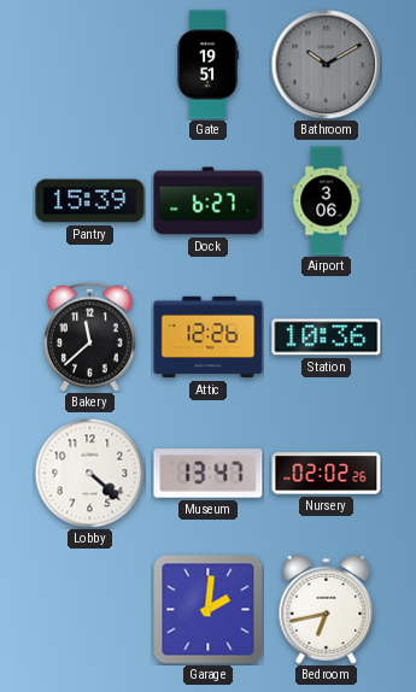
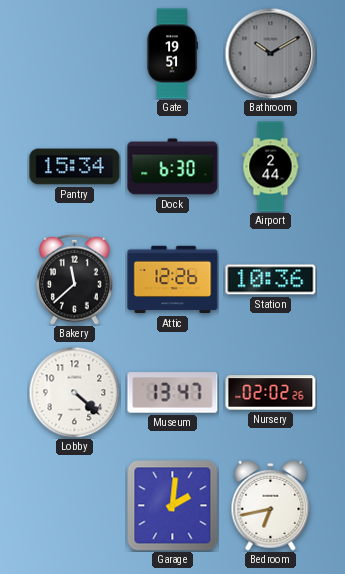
Pantry: 15:39 -> 15:34 (75, 167)
Dock: 6:27 -> 6:30 (173, 167)
Airport: 3:06 -> 2:44 (271, 167)
